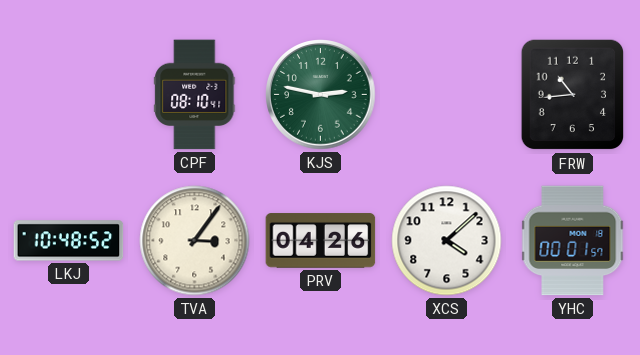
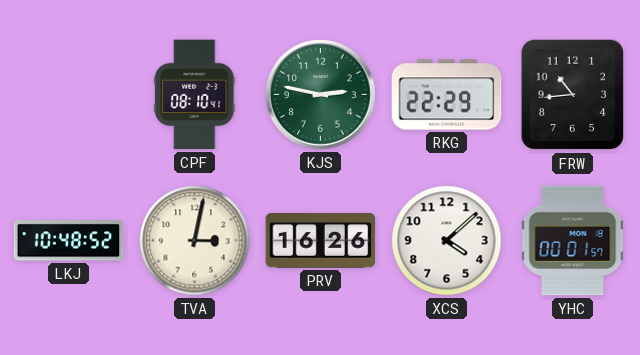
RKG: none -> 22:29 (447, 95)
TVA: 3:06 -> 3:02 (195, 241)
PRV: 04:26 -> 16:26 (321, 241)
